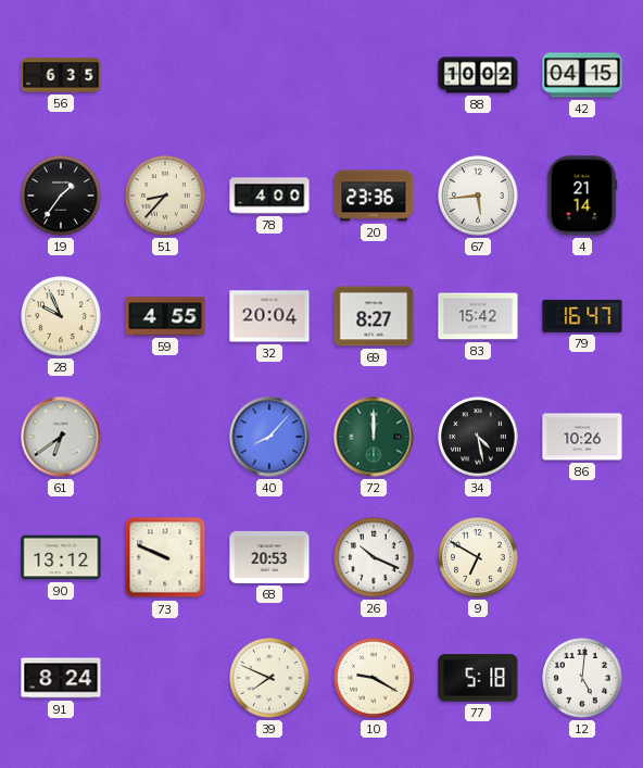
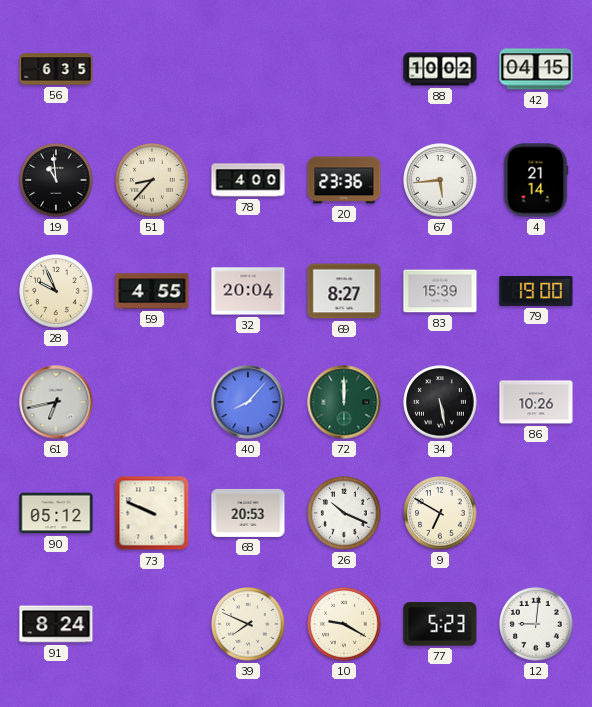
19: 1:36 -> 10:59 (56, 180)
83: 15:42 -> 15:39 (440, 291)
79: 16:47 -> 19:00 (536, 291)
61: 6:39 -> 6:43 (56, 402)
34: 4:28 -> 5:28 (440, 402)
90: 13:12 -> 05:12 (56, 513)
77: 5:18 -> 5:23 (440, 624)
12: 5:01 -> 9:01 (536, 624)
